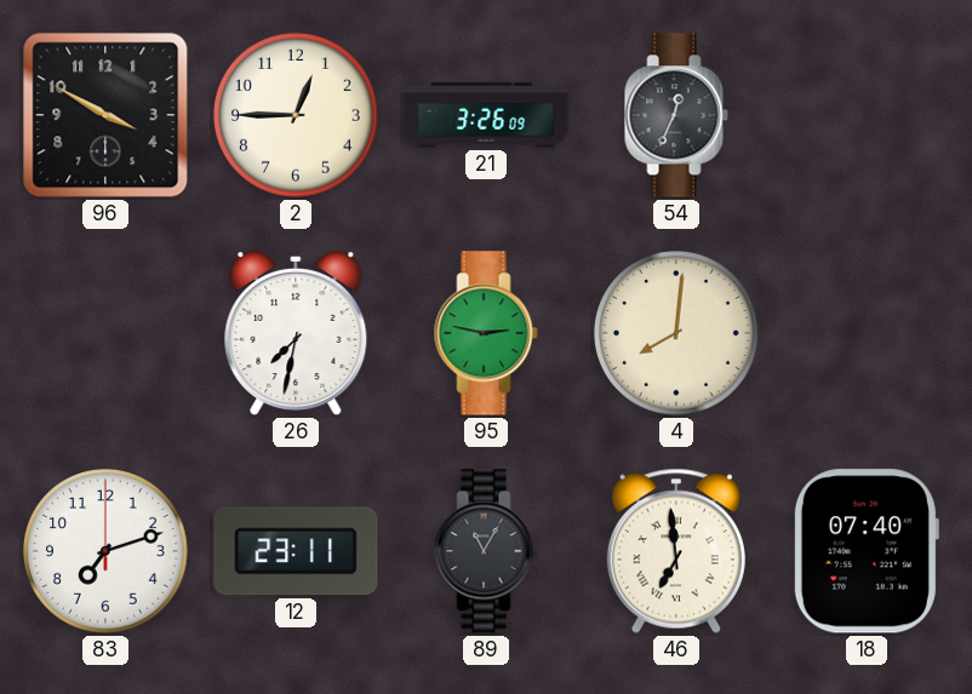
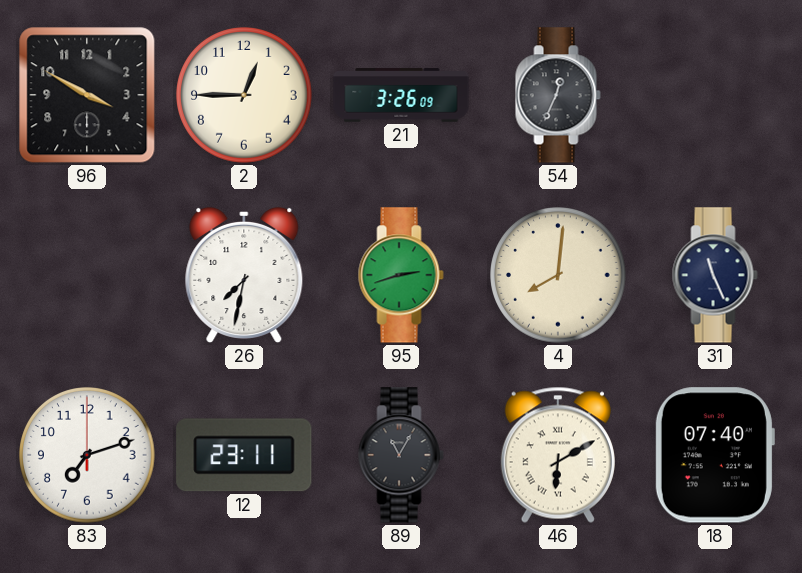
95: 2:47 -> 2:42 (401, 275)
31: none -> 11:26 (715, 275)
46: 6:59 -> 6:10 (558, 455)
